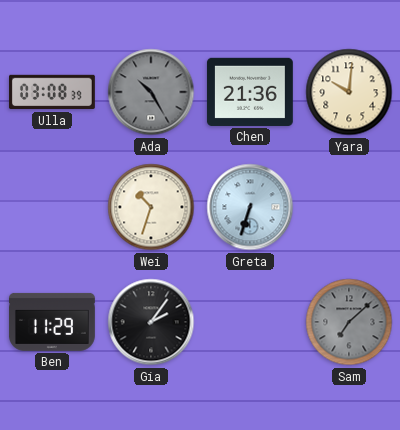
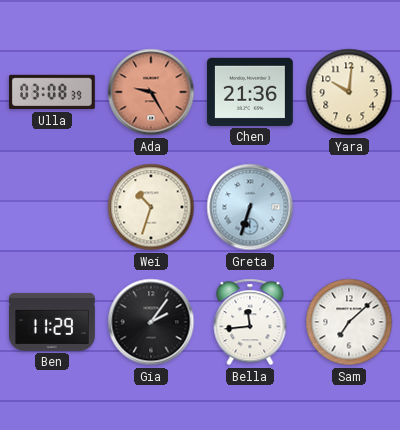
Ada: 10:25 -> 9:25 (151, 92)
Ada dial: grey -> salmon (151, 92)
Bella: none -> 11:44 (250, 322)
Sam dial: grey -> white (349, 322)
